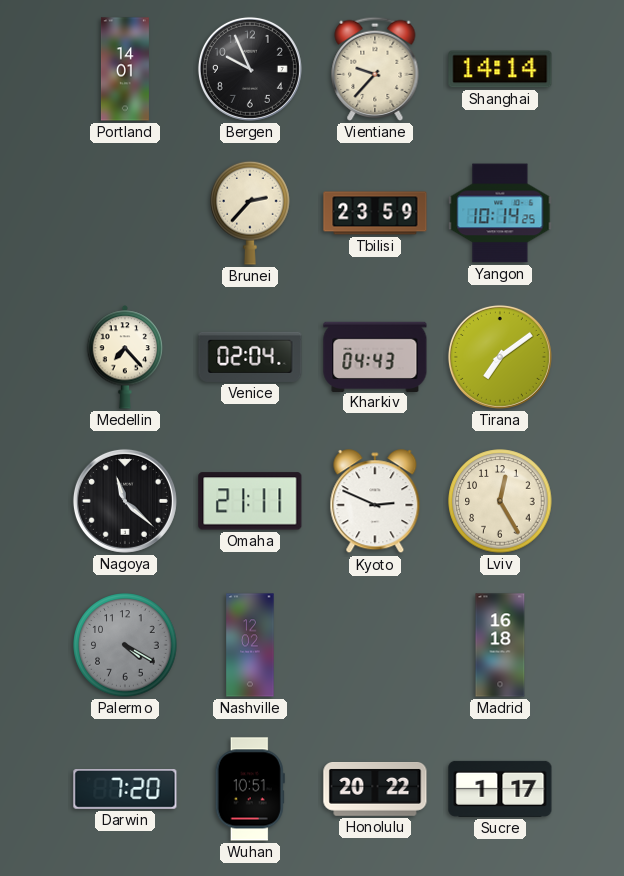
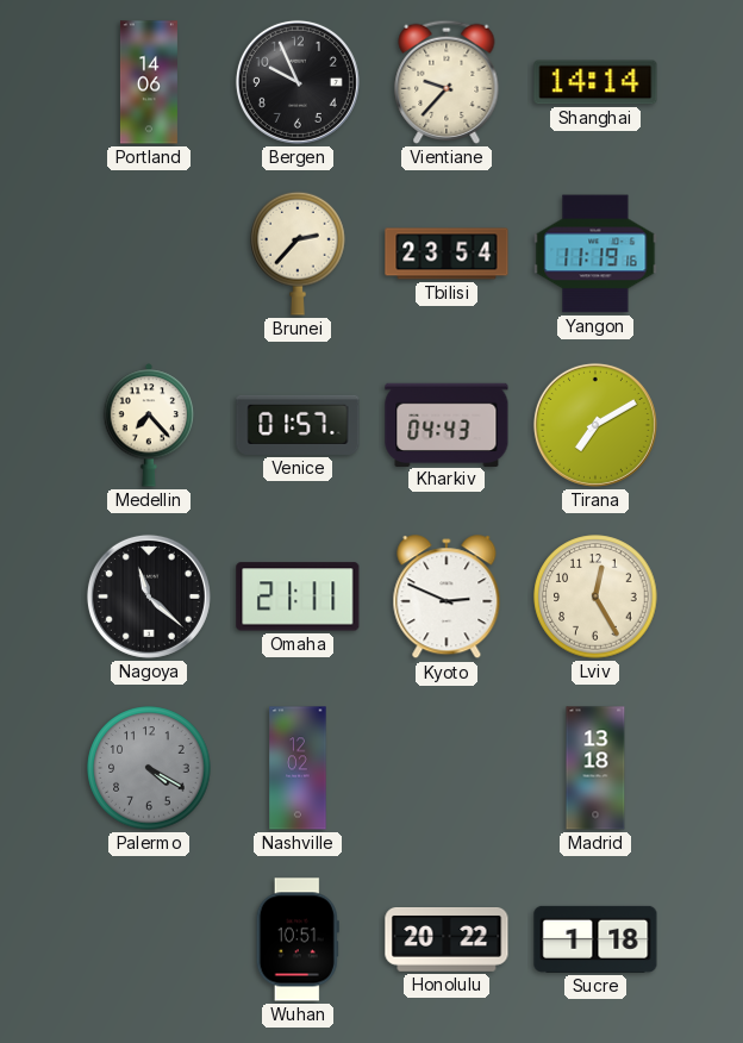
Portland: 14:01 -> 14:06 (149, 82)
Tbilisi: 23:59 -> 23:54 (447, 254)
Yangon: 10:14 -> 11:19 (595, 254)
Venice: 02:04 -> 01:57 (298, 425)
Tirana: 7:09 -> 7:10 (595, 425)
Madrid: 16:18 -> 13:18 (595, 768)
Darwin: 7:20 -> none (125, 790)
Sucre: 1:17 -> 1:18 (595, 939)
